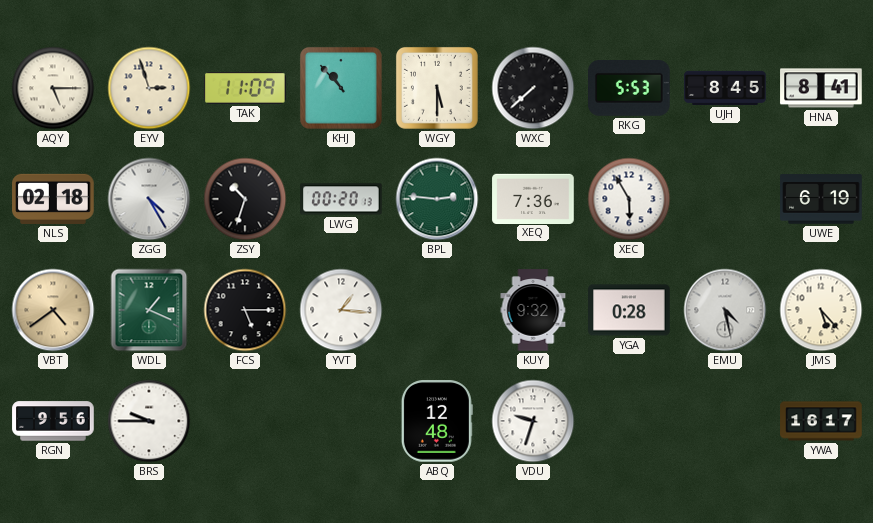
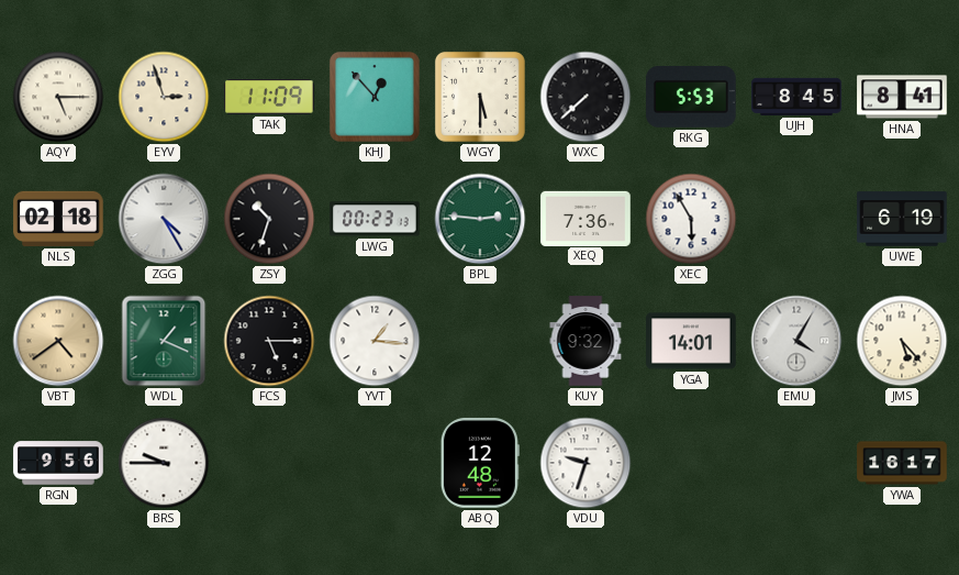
KHJ: 10:53 -> 12:53 (375, 97)
LWG: 00:20 -> 00:23 (375, 219)
YGA: 0:28 -> 14:01 (691, 341)
EMU: 4:28 -> 4:05 (796, 341)
